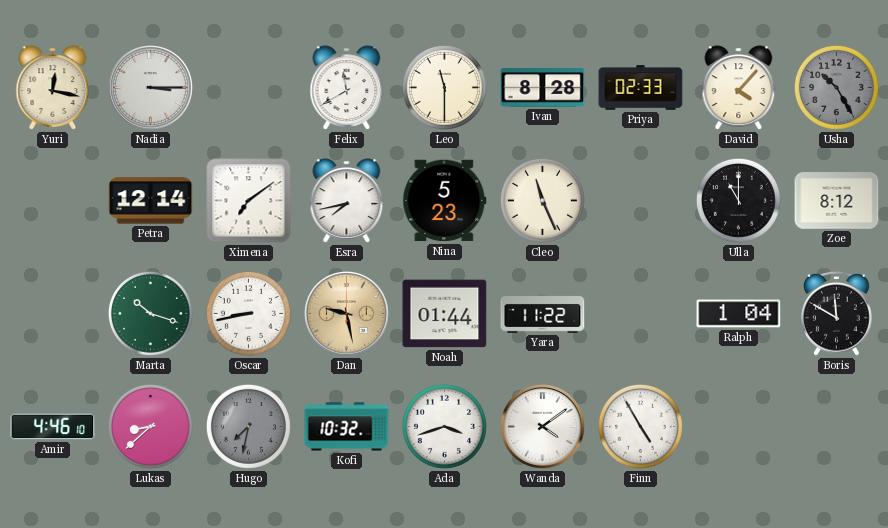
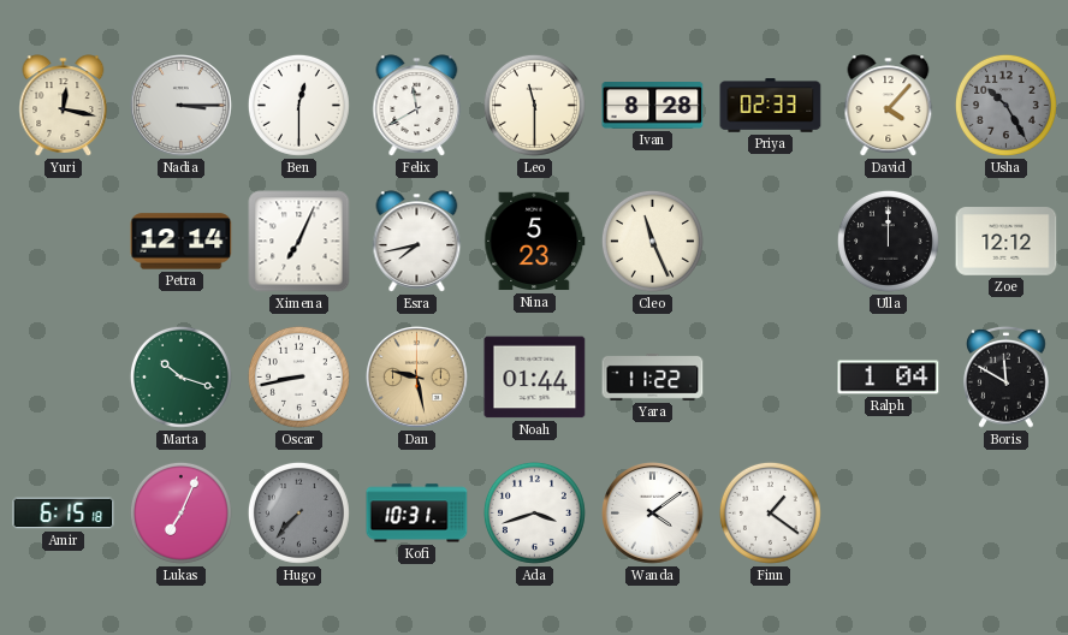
Ben: none -> 12:30 (298, 105)
Ximena: 7:09 -> 7:04 (299, 242)
Ulla: 11:00 -> 12:00 (888, 241)
Zoe: 8:12 -> 12:12 (1007, 242)
Amir: 4:46 -> 6:15 (64, 514)
Lukas: 8:38 -> 7:04 (180, 512)
Hugo: 7:32 -> 7:37 (298, 512)
Kofi: 10:32 -> 10:31 (417, 514)
Finn: 4:55 -> 1:21 (770, 512)
